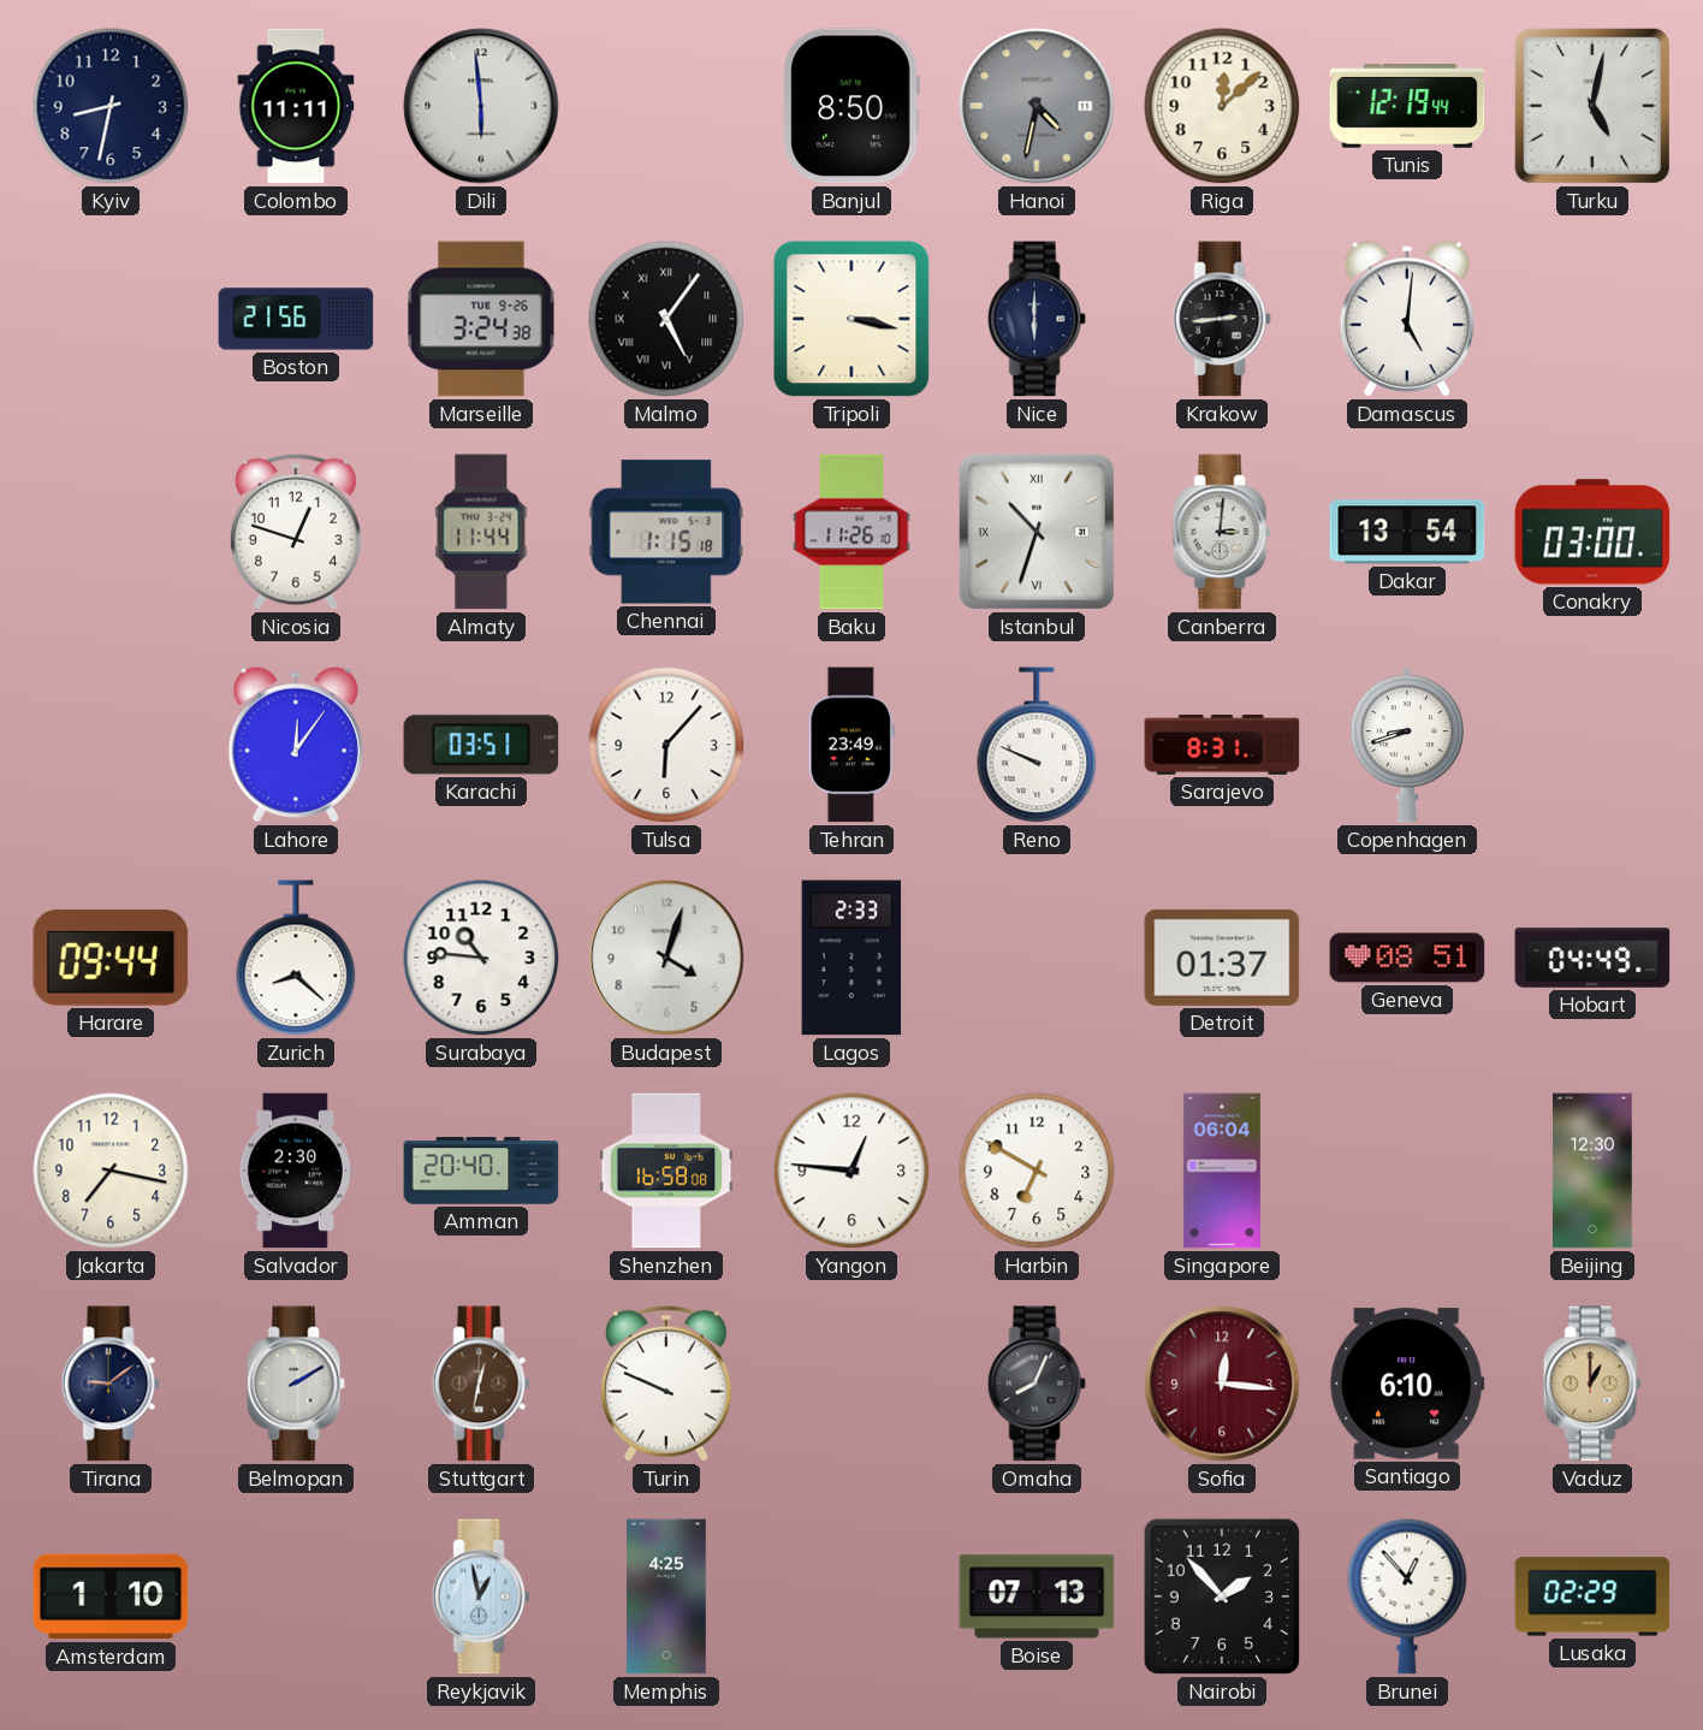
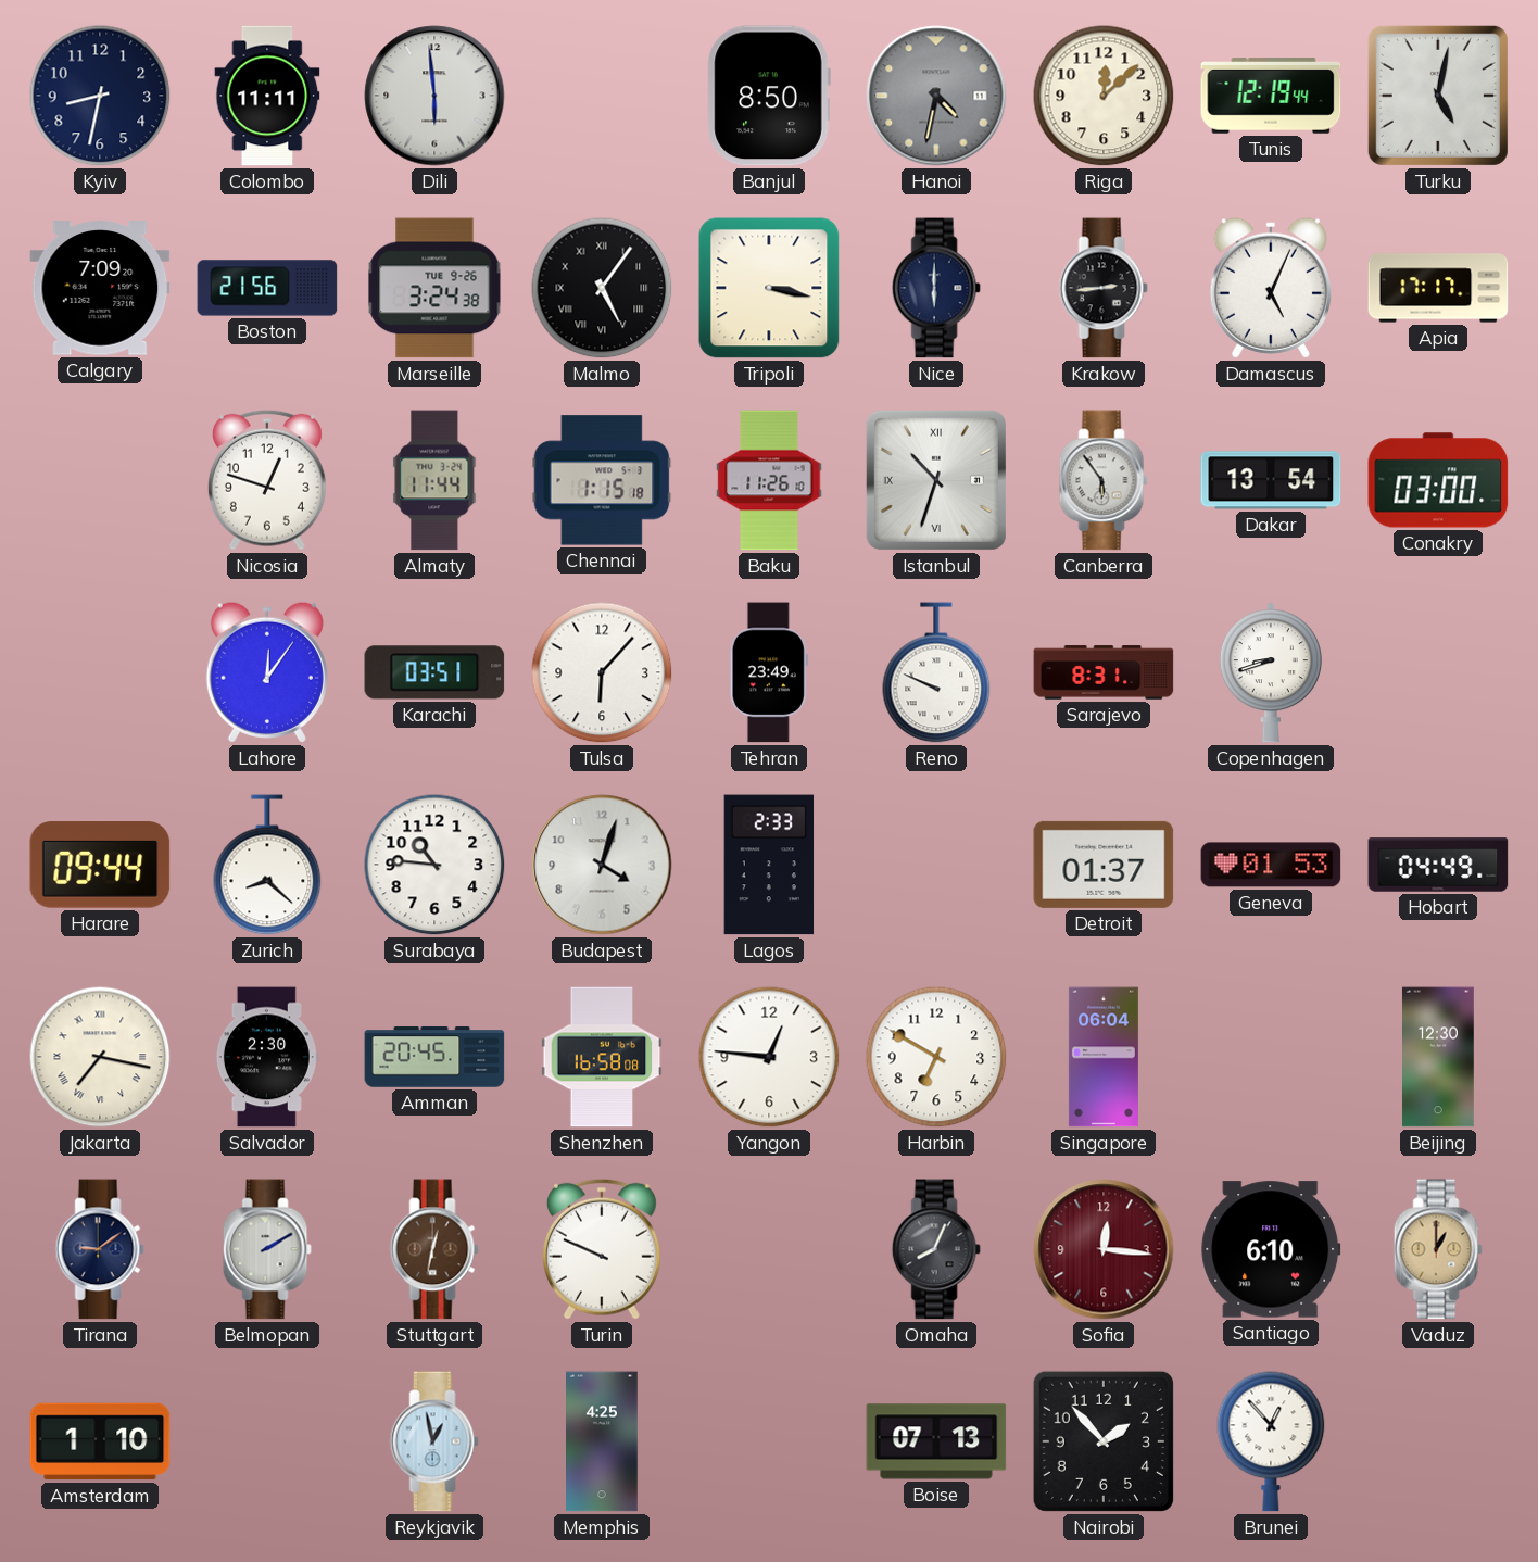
Calgary: none -> 7:09 (100, 288)
Damascus: 5:01 -> 5:04 (1271, 288)
Apia: none -> 17:17 (1438, 288)
Canberra: 3:01 -> 5:54 (1104, 480)
Geneva: 08:51 -> 01:53 (1271, 865)
Jakarta numerals: Arabic -> Roman (100, 1057)
Amman: 20:40 -> 20:45 (434, 1057)
Lusaka: 02:29 -> none (1592, 1596)
